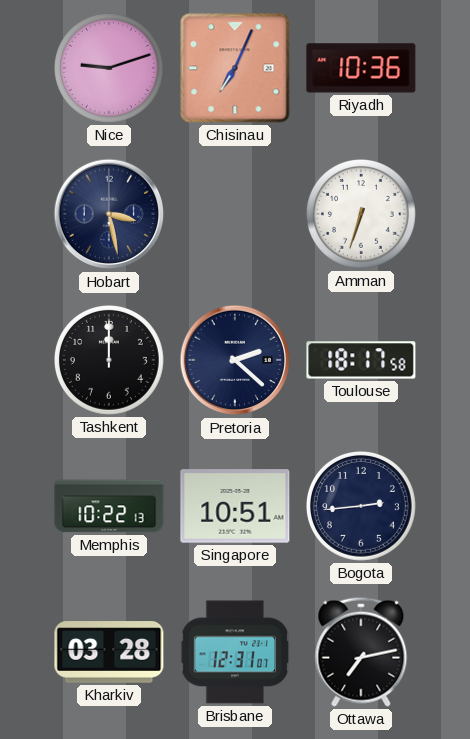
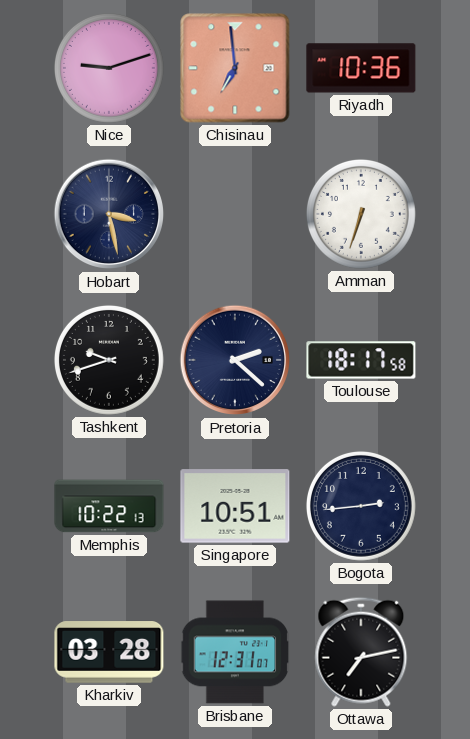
Chisinau: 7:04 -> 6:59 (235, 68)
Tashkent: 12:00 -> 9:42 (109, 360)
